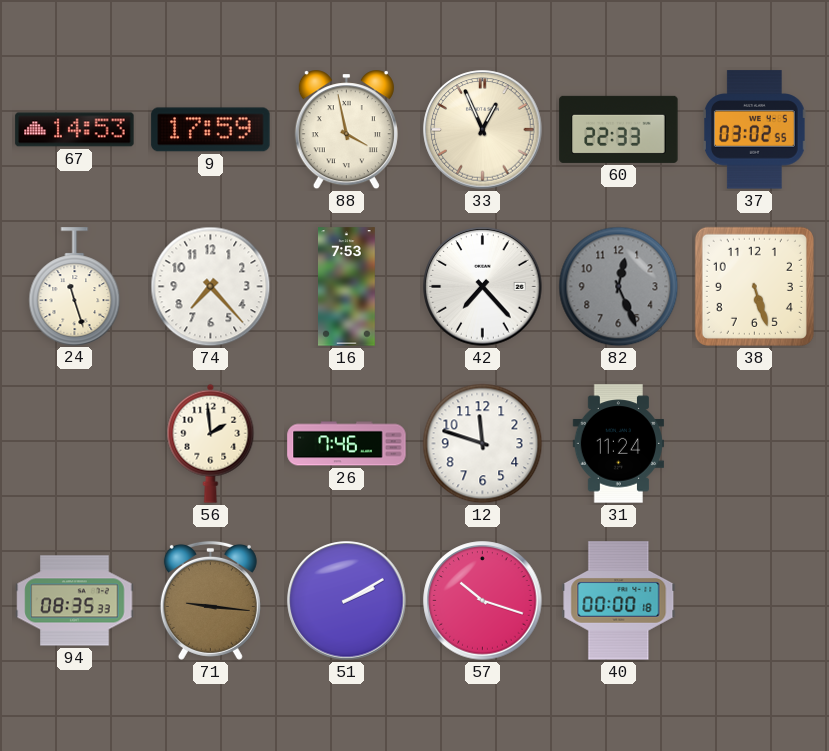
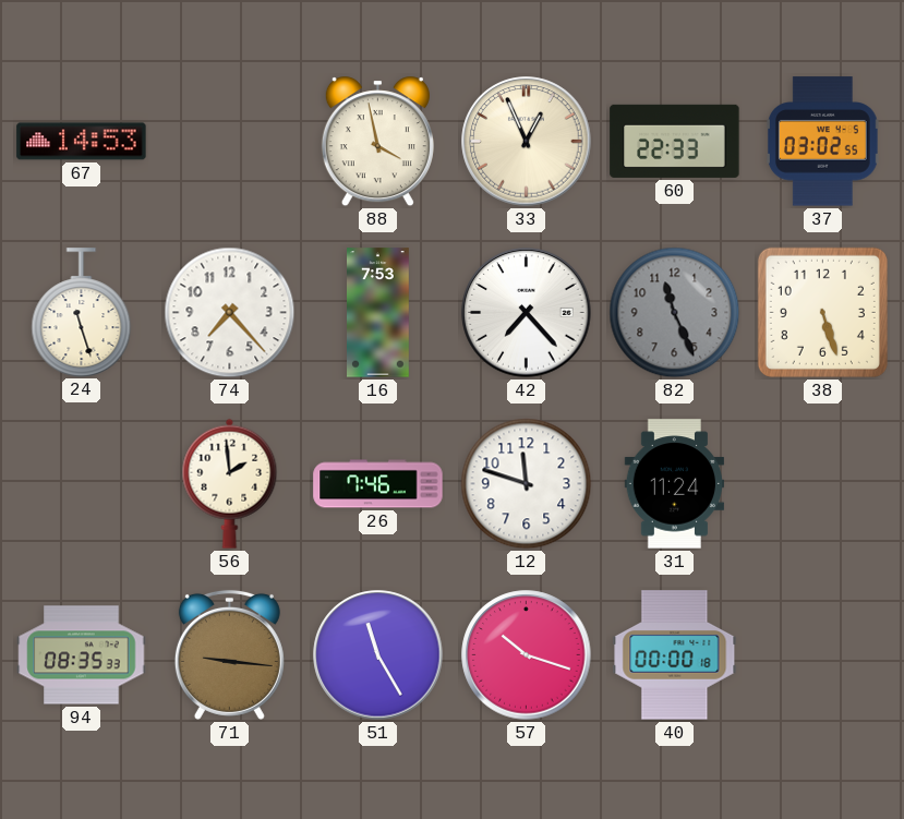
9: 17:59 -> none (211, 130)
82: 12:26 -> 11:26 (675, 313)
51: 2:10 -> 11:25 (378, 655)
